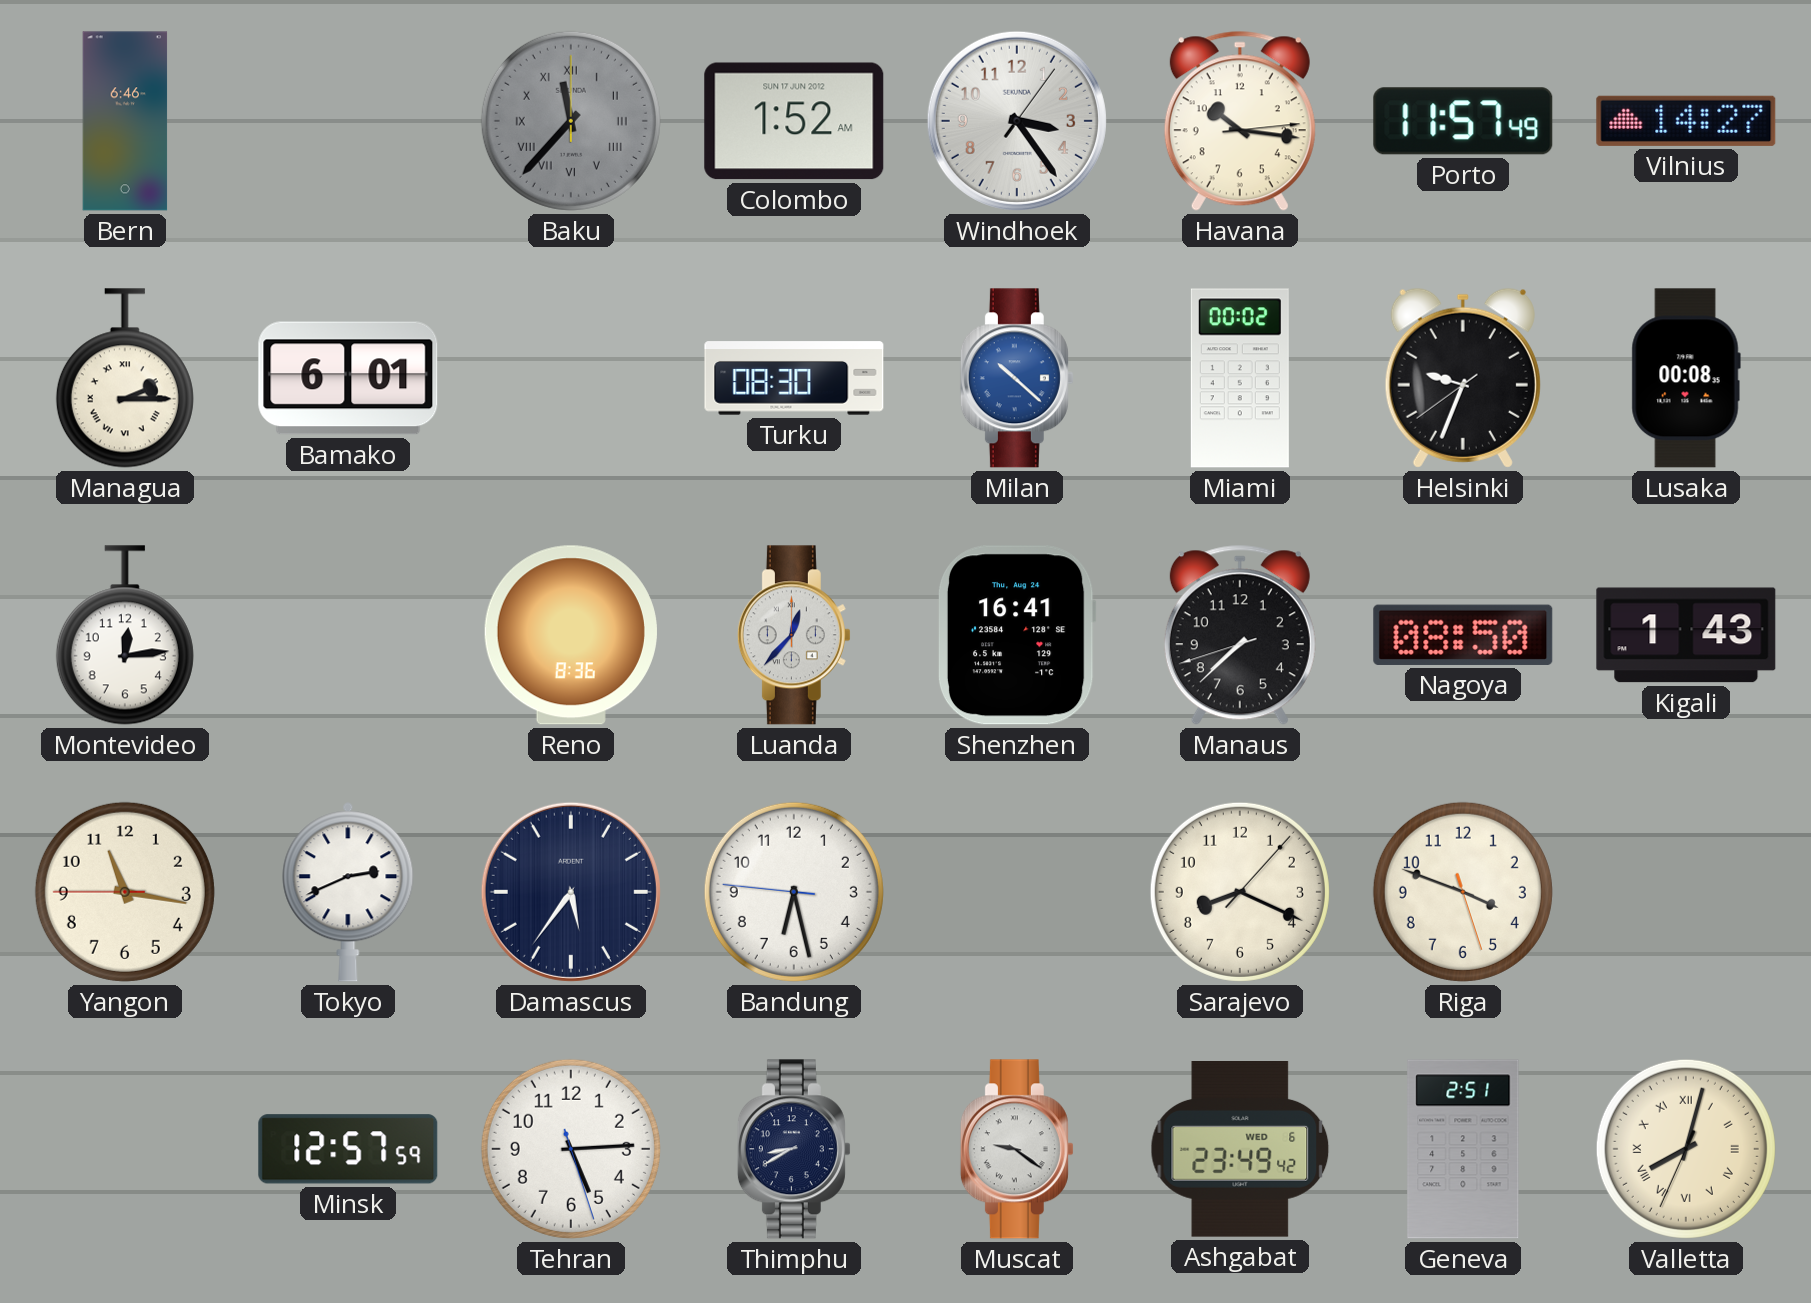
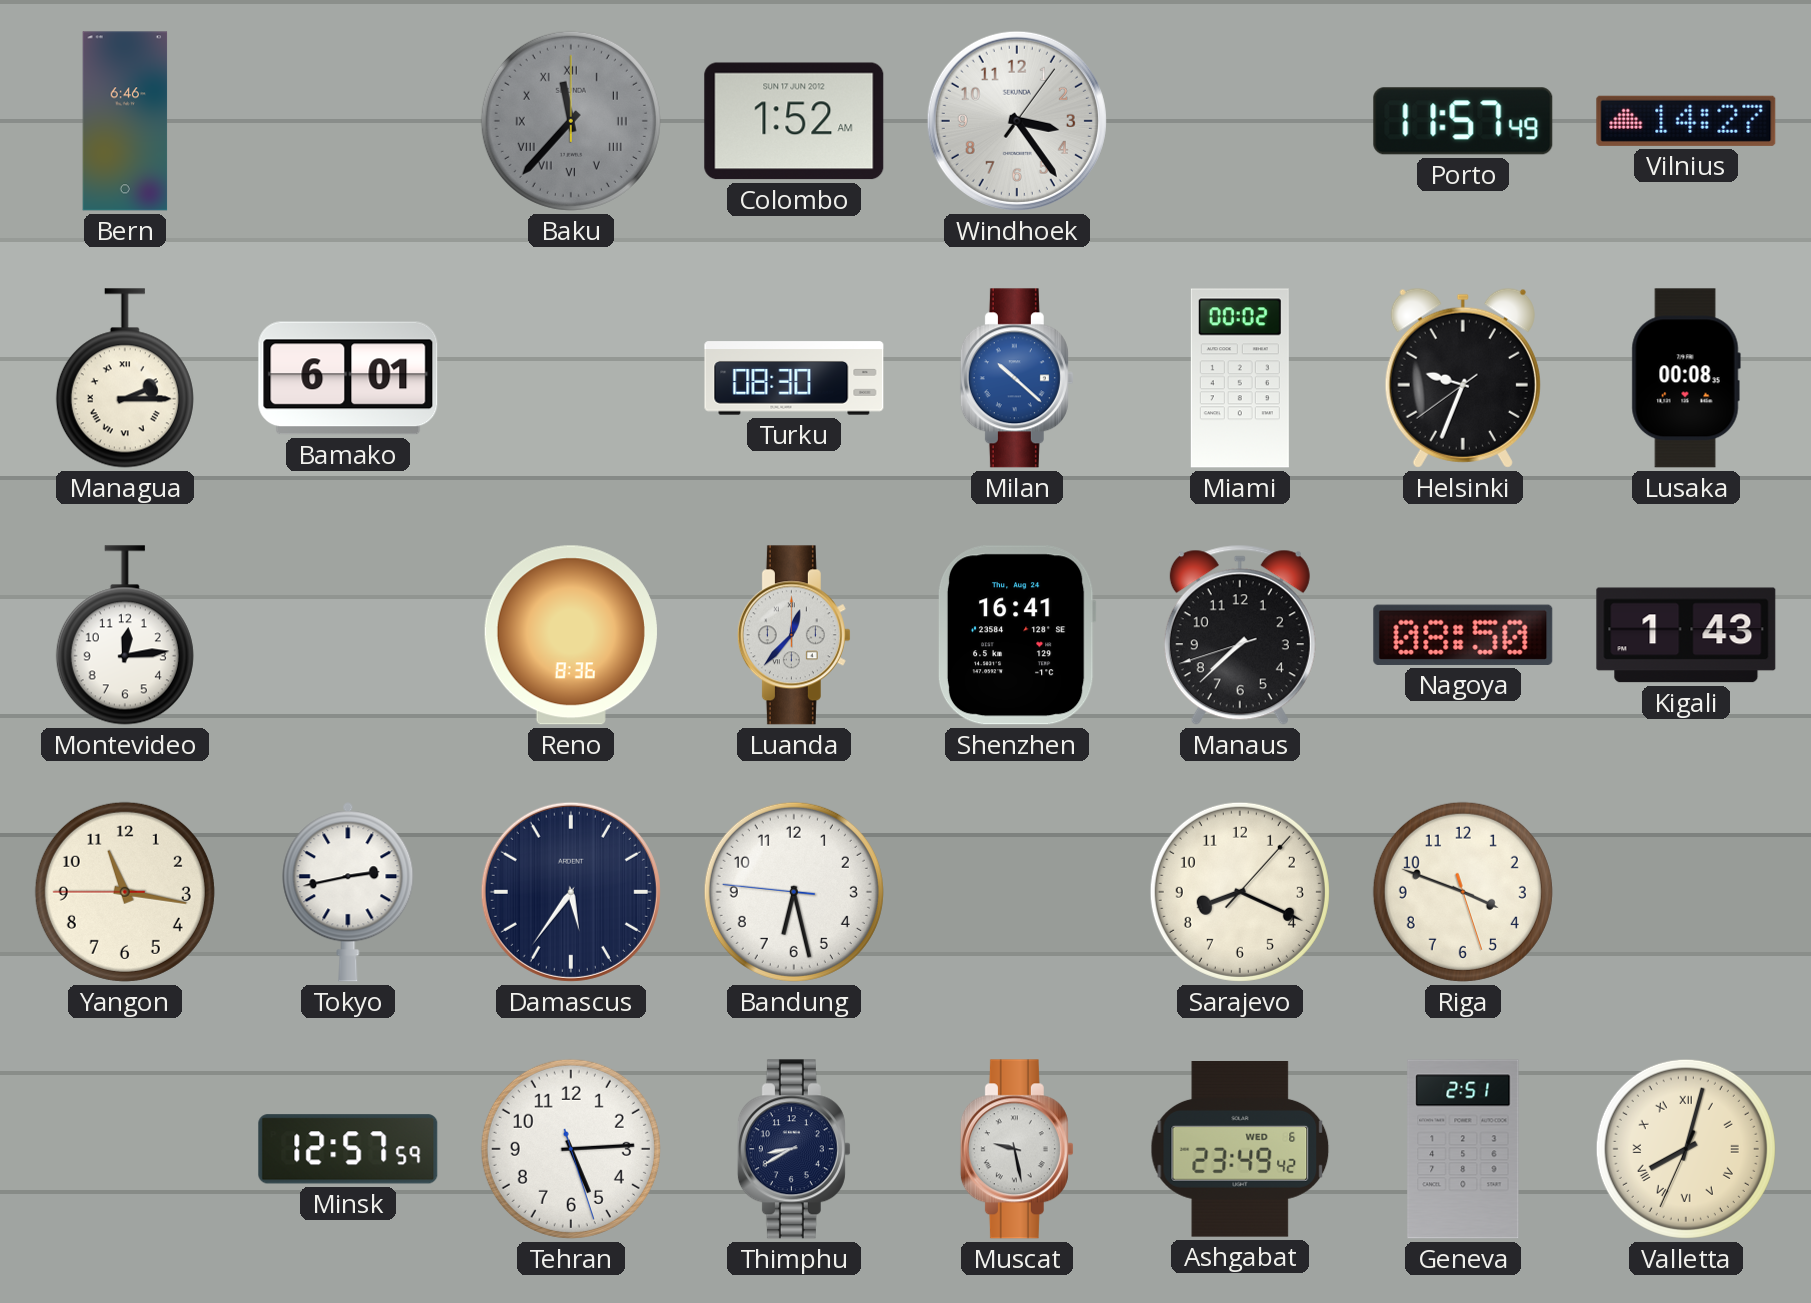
Havana: 10:16 -> none (1240, 121)
Tokyo: 2:41 -> 2:43 (348, 892)
Muscat: 9:21 -> 9:28 (1017, 1149)
